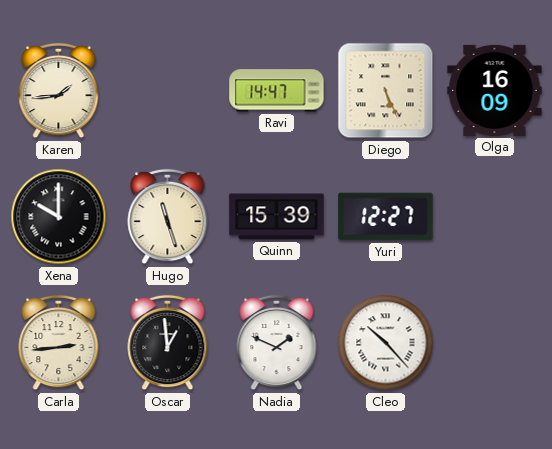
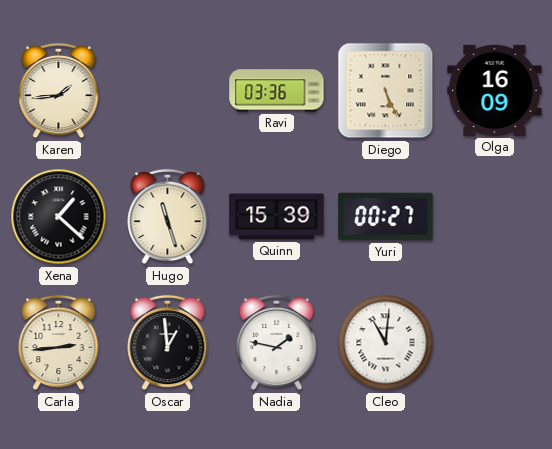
Ravi: 14:47 -> 03:36 (277, 91)
Xena: 10:00 -> 1:22 (59, 217)
Yuri: 12:27 -> 00:27 (386, 217)
Nadia: 1:49 -> 1:47 (277, 343)
Cleo: 10:23 -> 11:01 (386, 343)
